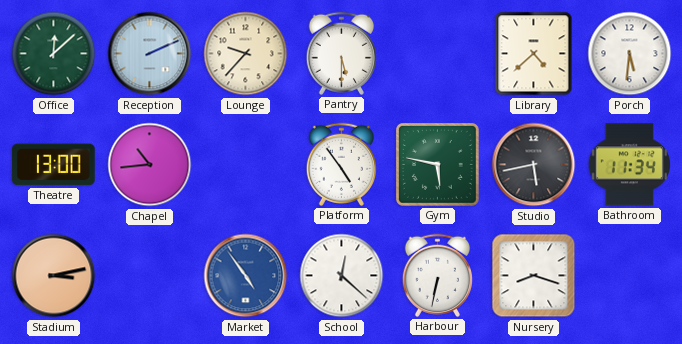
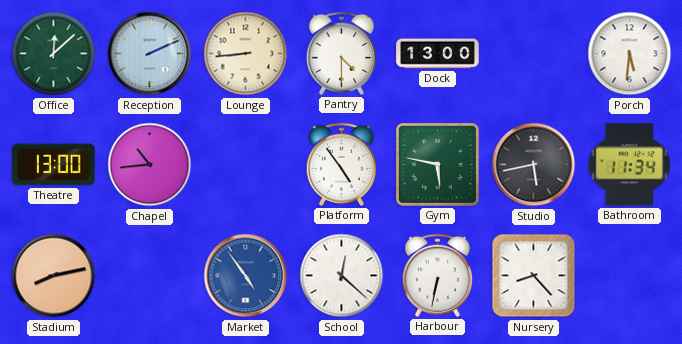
Lounge: 9:37 -> 8:44 (246, 54)
Pantry: 5:30 -> 4:30 (341, 53)
Dock: none -> 13:00 (438, 54)
Library: 4:38 -> none (534, 54)
Stadium: 3:13 -> 8:13 (54, 276)
Nursery: 8:18 -> 8:23 (534, 276)
